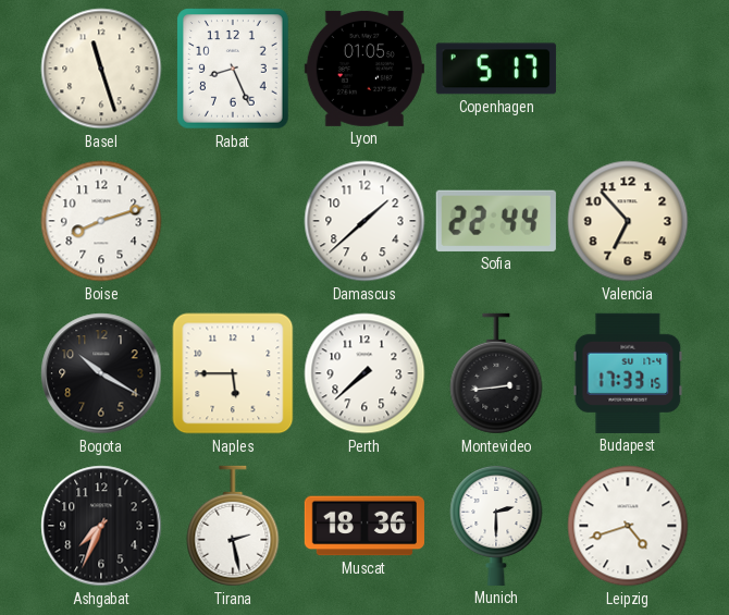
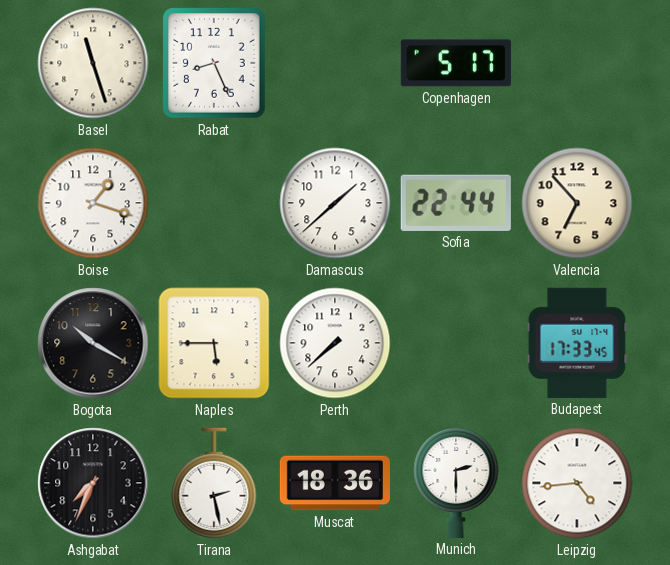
Lyon: 01:05 -> none (364, 69)
Boise: 8:12 -> 1:18 (93, 203)
Montevideo: 2:44 -> none (496, 373)
Budapest: 17:33:15 -> 17:33:45 (577, 343)
Leipzig: 4:42 -> 4:44 (577, 483)
